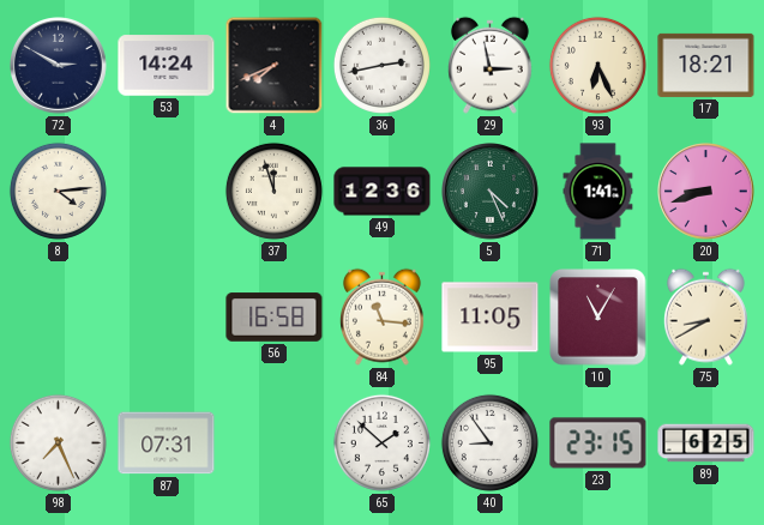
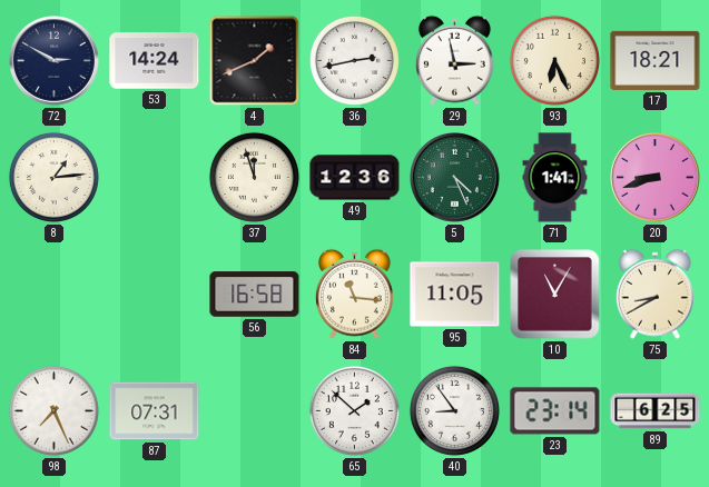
4: 7:41 -> 1:41 (255, 61)
8: 4:14 -> 1:14 (53, 177)
23: 23:15 -> 23:14 (555, 411)
